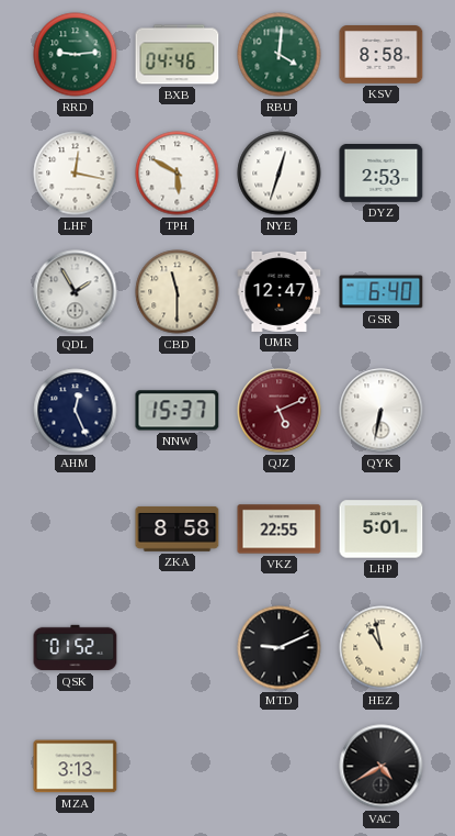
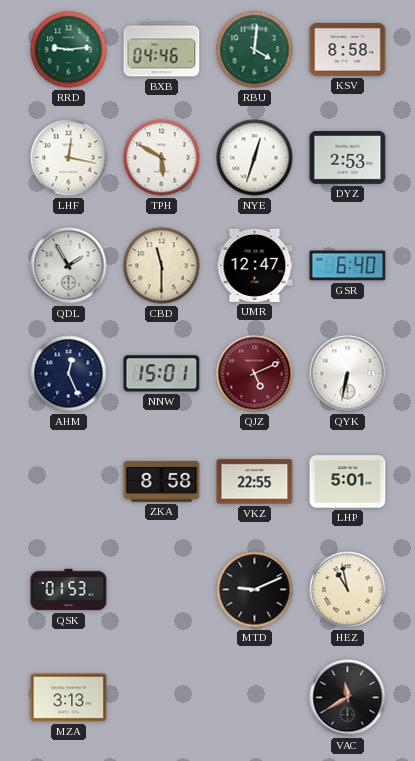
NNW: 15:37 -> 15:01 (162, 374)
QSK: 01:52 -> 01:53 (69, 590)
VAC: 4:40 -> 11:40 (348, 698)
